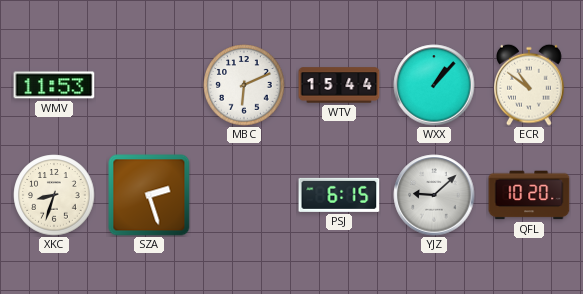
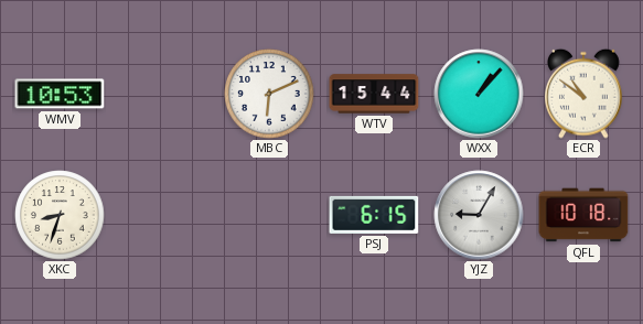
WMV: 11:53 -> 10:53 (60, 94)
SZA: 2:27 -> none (149, 195)
YJZ: 9:08 -> 9:05 (479, 215)
QFL: 10:20 -> 10:18 (583, 215)
